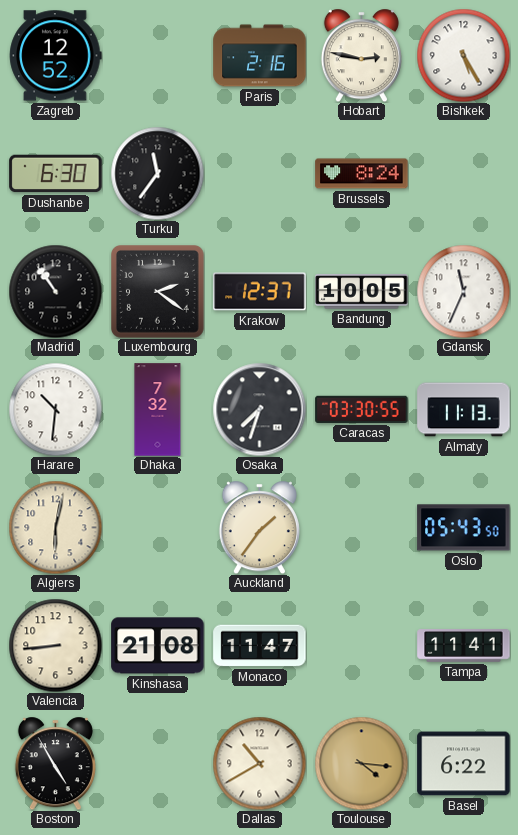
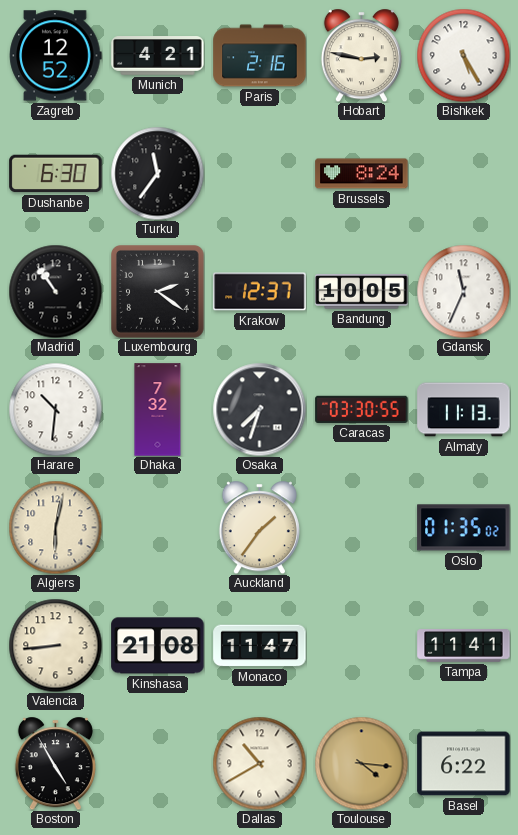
Munich: none -> 4:21 (158, 56)
Oslo: 05:43 -> 01:35 (464, 528)
